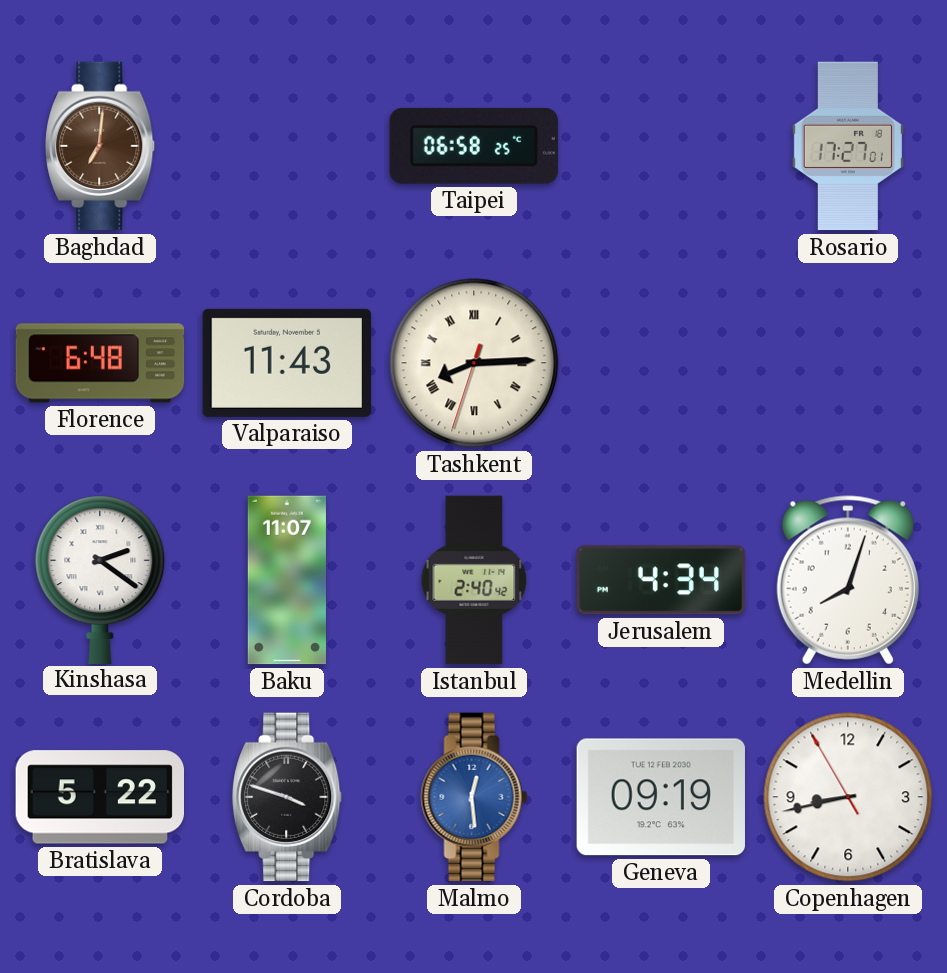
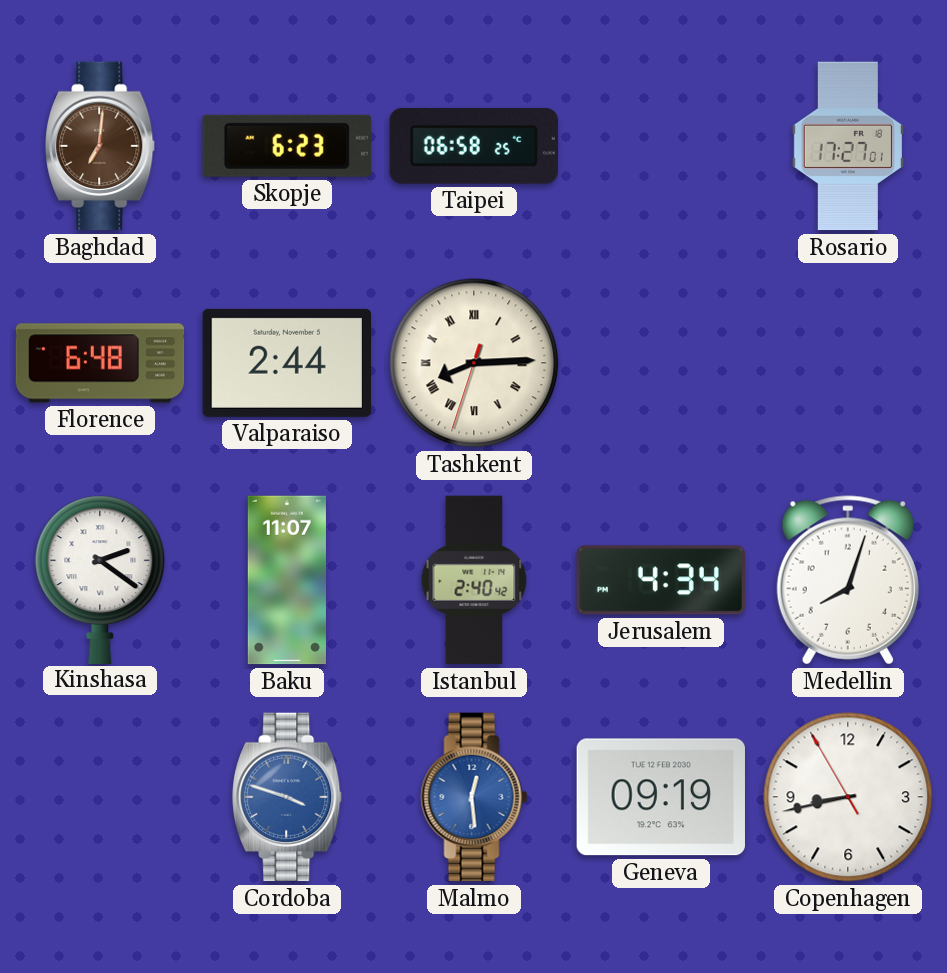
Skopje: none -> 6:23 (287, 146)
Valparaiso: 11:43 -> 2:44 (286, 363)
Bratislava: 5:22 -> none (99, 797)
Cordoba dial: black -> blue (288, 797)
